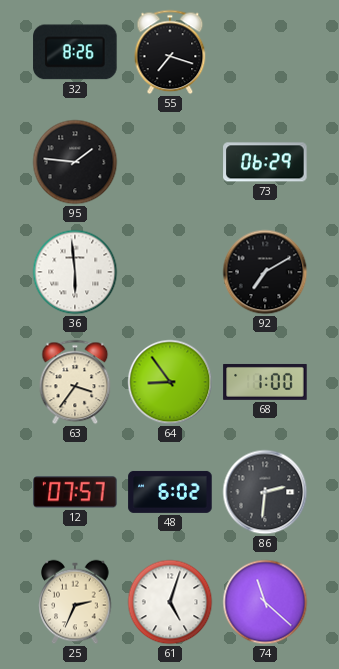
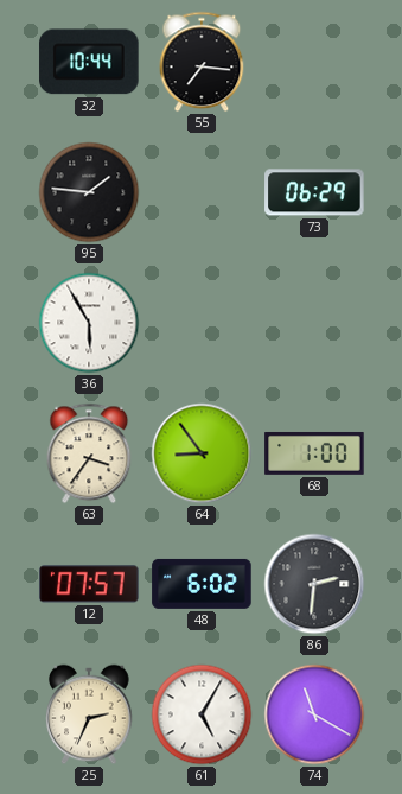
32: 8:26 -> 10:44 (89, 62)
55: 7:18 -> 7:16 (202, 62)
36: 5:59 -> 5:55 (89, 323)
92: 7:10 -> none (265, 272)
61: 5:03 -> 5:05 (202, 714)
74: 11:22 -> 11:20 (314, 714)
